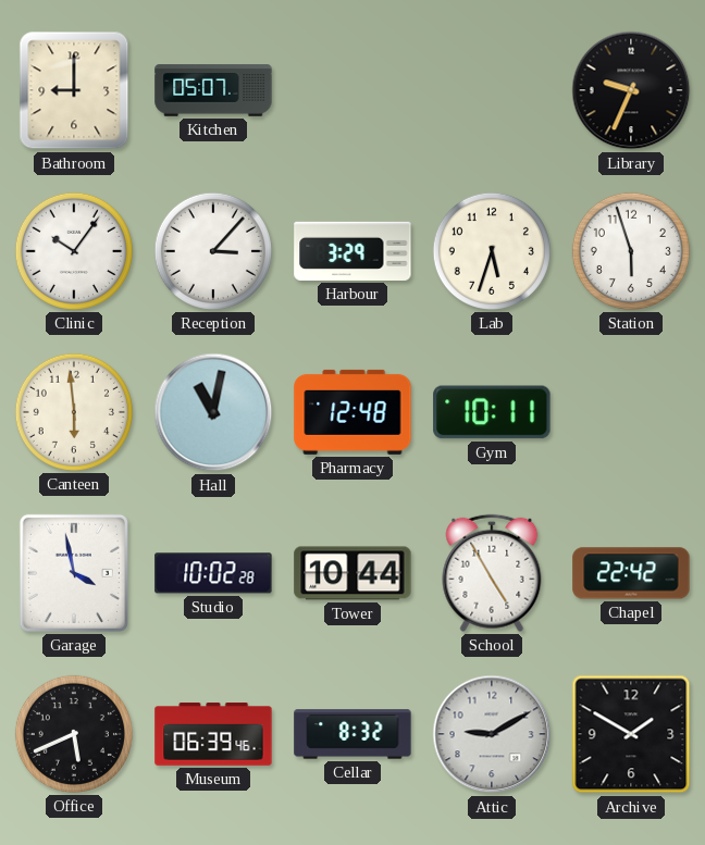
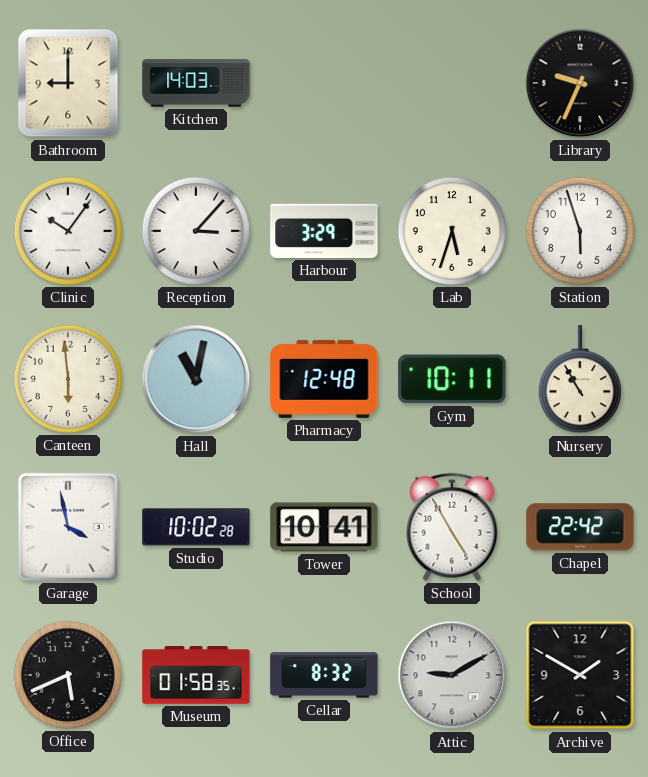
Kitchen: 05:07 -> 14:03 (196, 83)
Nursery: none -> 10:55 (580, 380)
Tower: 10:44 -> 10:41 (324, 527)
Museum: 06:39 -> 01:58 (196, 675)
